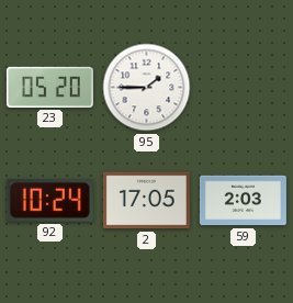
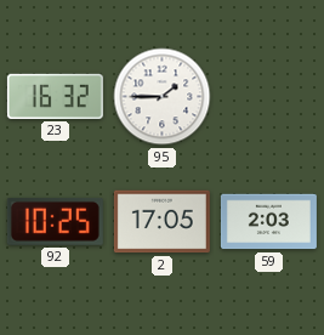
23: 05:20 -> 16:32 (55, 96)
92: 10:24 -> 10:25 (55, 221)
